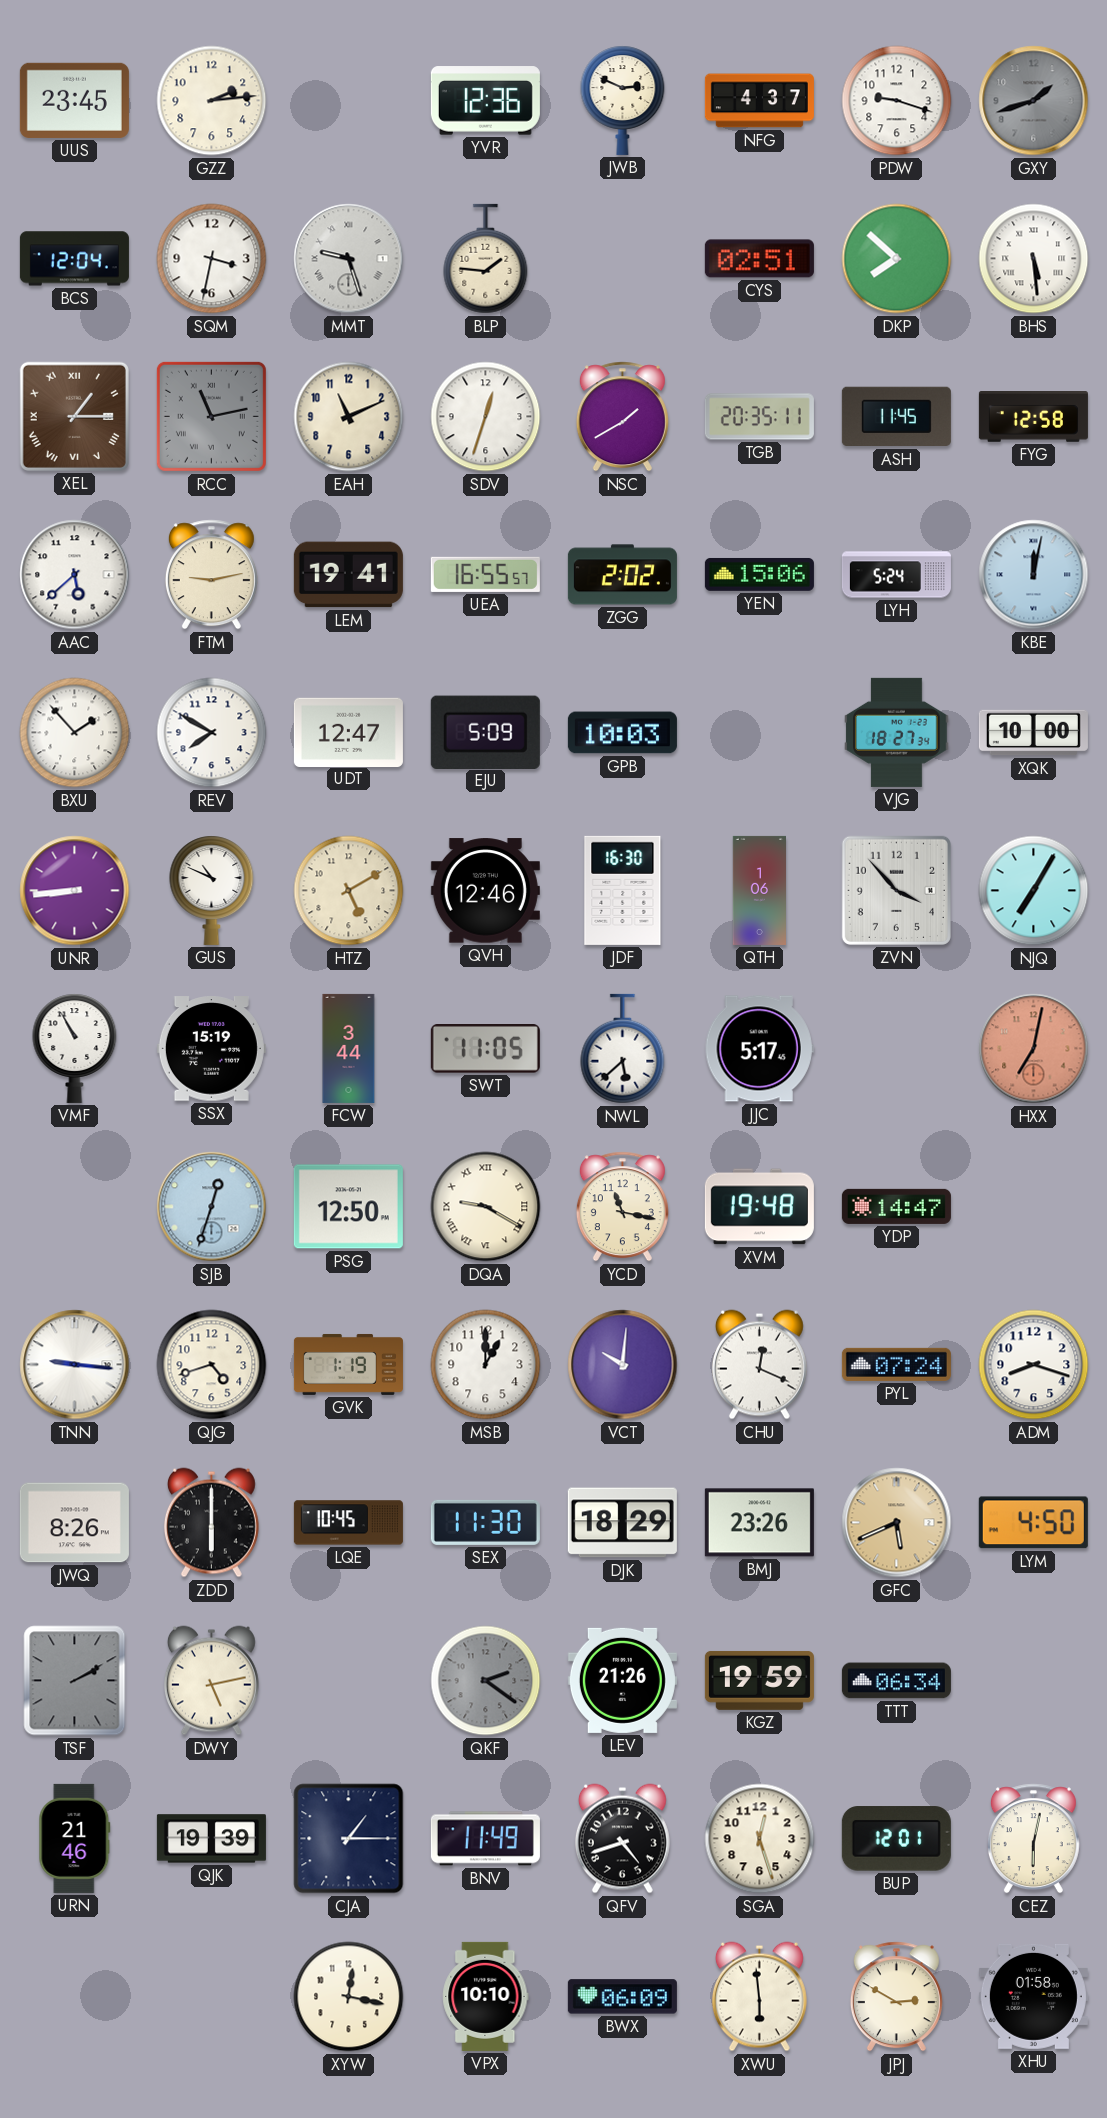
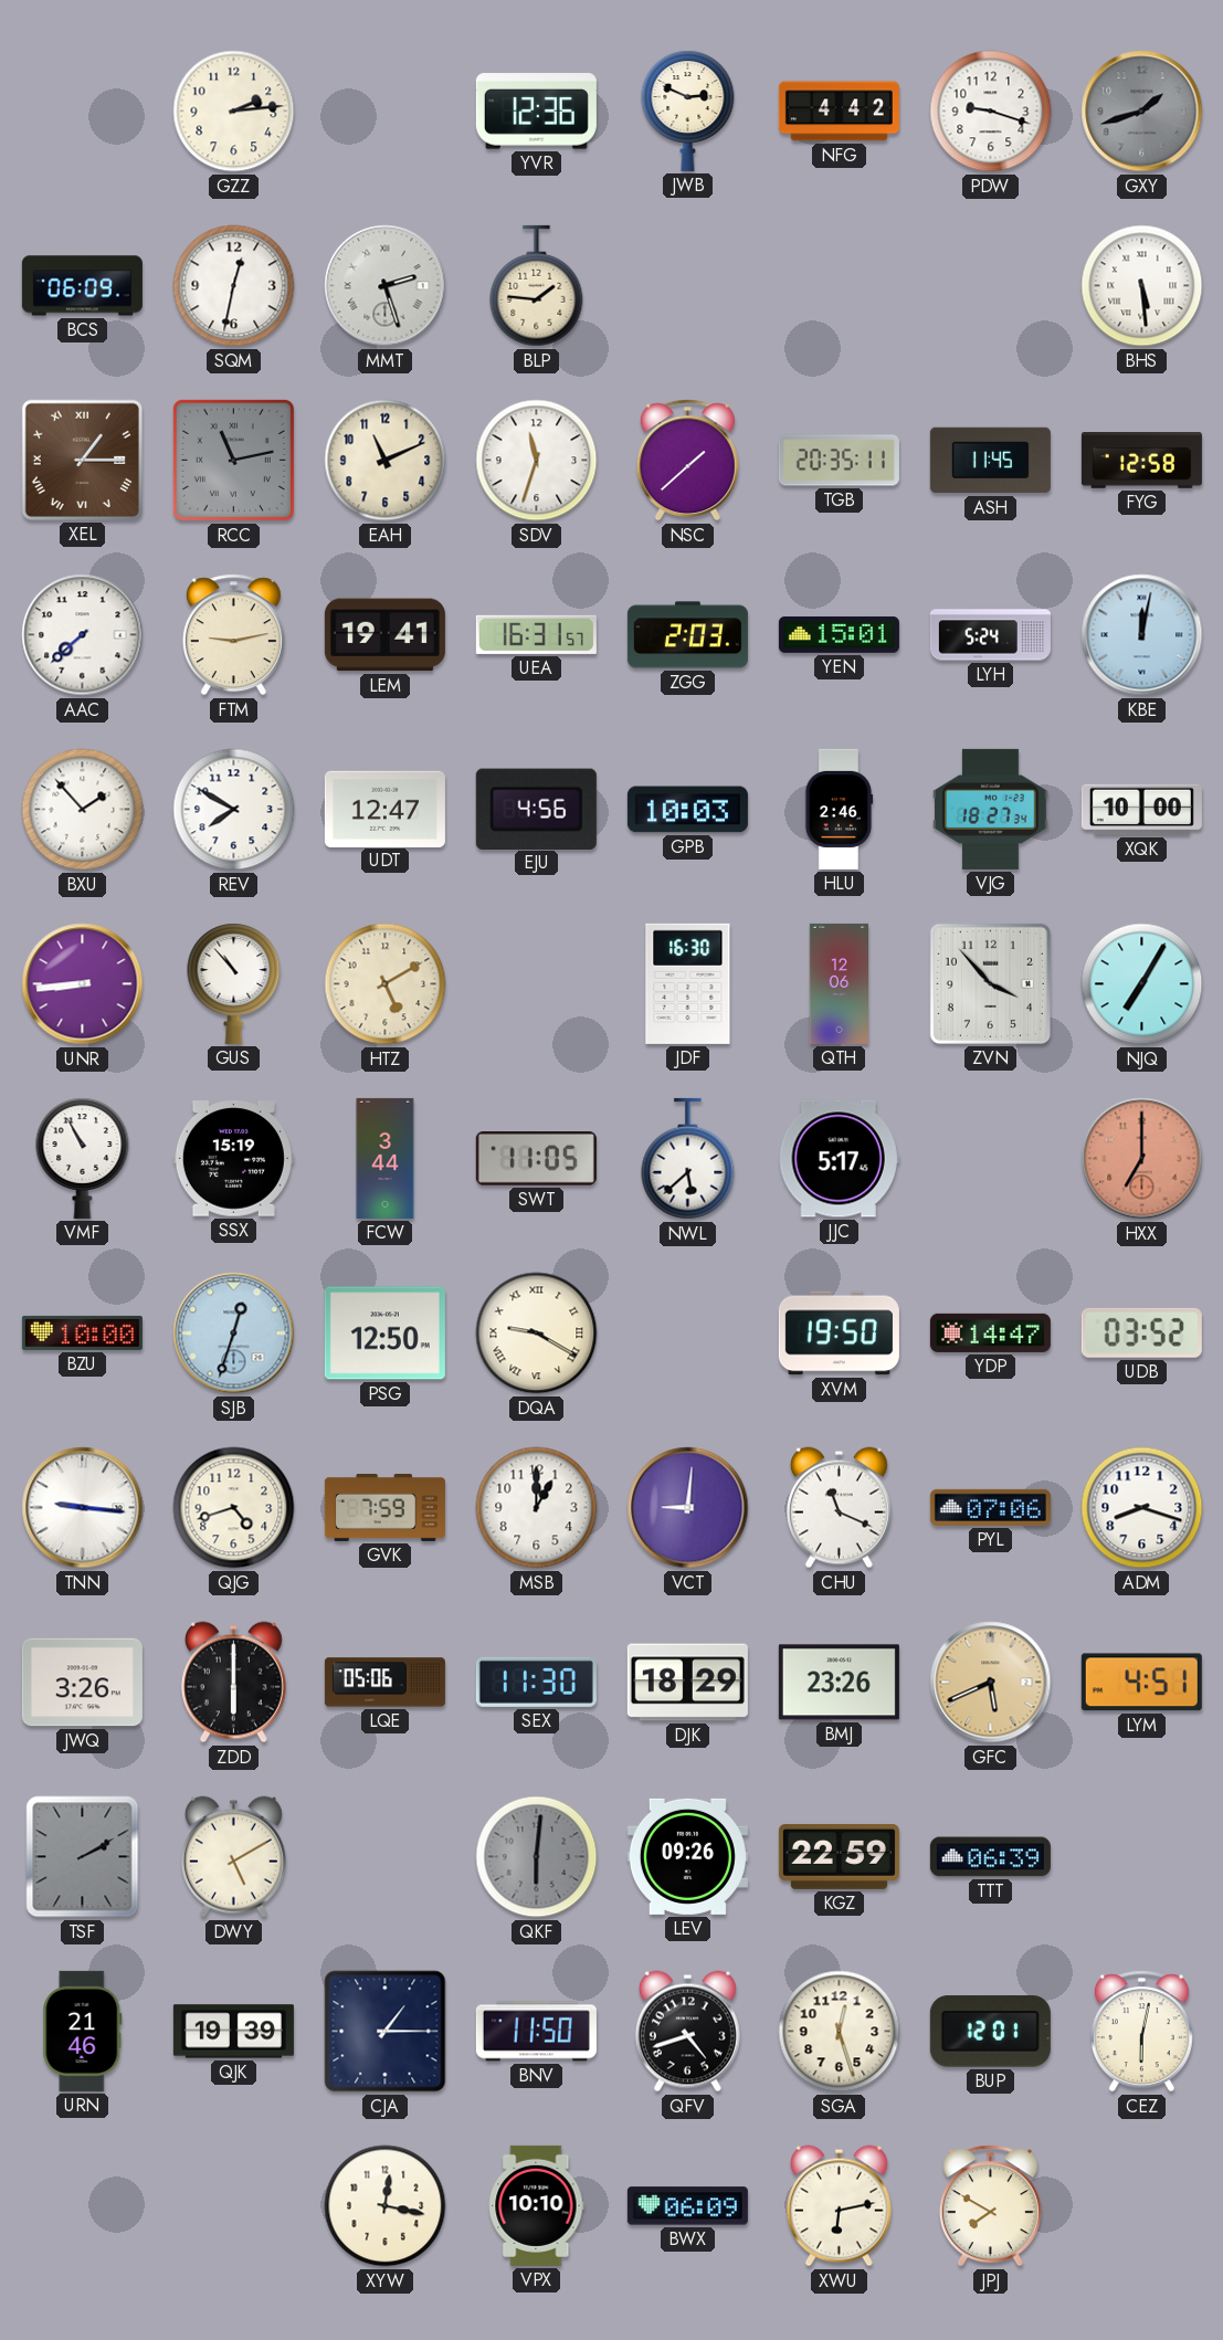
UUS: 23:45 -> none (74, 100)
NFG: 4:37 -> 4:42 (839, 112)
BCS: 12:04 -> 06:09 (82, 286)
SQM: 3:32 -> 12:32 (234, 286)
MMT: 9:27 -> 2:27 (386, 286)
CYS: 02:51 -> none (759, 259)
DKP: 7:52 -> none (897, 259)
SDV: 12:33 -> 11:33 (537, 461)
NSC: 1:40 -> 1:38 (687, 461)
AAC: 5:38 -> 7:38 (83, 635)
UEA: 16:55 -> 16:31 (536, 634)
ZGG: 2:02 -> 2:03 (687, 635)
YEN: 15:06 -> 15:01 (839, 634)
EJU: 5:09 -> 4:56 (536, 809)
HLU: none -> 2:46 (839, 809)
GUS: 10:49 -> 10:53 (234, 983)
QVH: 12:46 -> none (485, 891)
QTH: 1:06 -> 12:06 (839, 983)
HXX: 7:02 -> 7:00 (1142, 1159)
BZU: none -> 10:00 (82, 1332)
YCD: 11:17 -> none (622, 1207)
XVM: 19:48 -> 19:50 (839, 1334)
UDB: none -> 03:52 (1141, 1332)
GVK: 1:19 -> 7:59 (384, 1507)
VCT: 10:01 -> 9:01 (688, 1508)
CHU: 12:19 -> 11:19 (839, 1508)
PYL: 07:24 -> 07:06 (990, 1507)
JWQ: 8:26 -> 3:26 (82, 1683)
LQE: 10:45 -> 05:06 (384, 1683)
LYM: 4:50 -> 4:51 (1141, 1683)
DWY: 5:13 -> 5:10 (233, 1857)
QKF: 2:21 -> 6:01 (537, 1857)
LEV: 21:26 -> 09:26 (687, 1856)
KGZ: 19:59 -> 22:59 (839, 1856)
TTT: 06:34 -> 06:39 (990, 1857)
BNV: 11:49 -> 11:50 (536, 2032)
XWU: 5:59 -> 6:13 (839, 2206)
JPJ: 2:50 -> 7:50 (990, 2206)
XHU: 01:58 -> none (1033, 1996)
